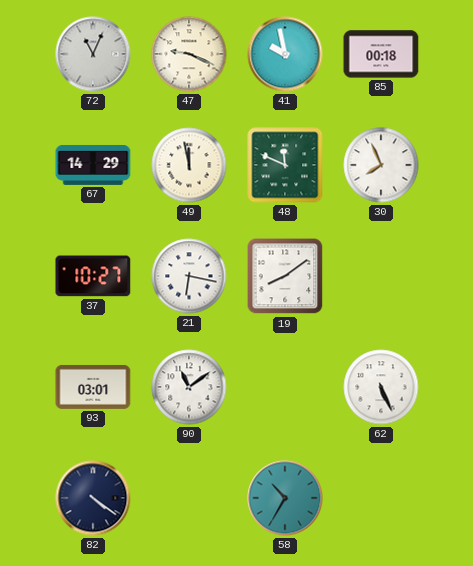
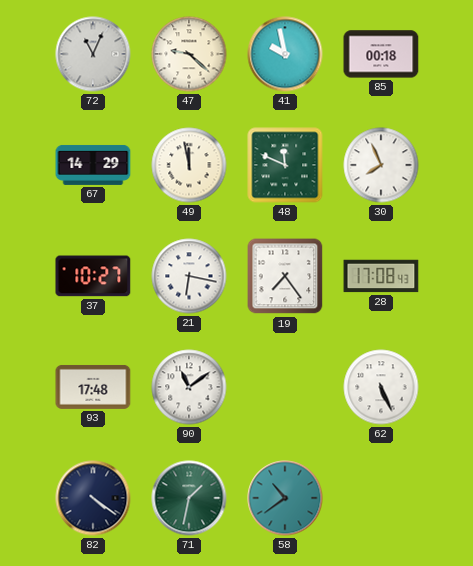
47: 9:19 -> 9:22 (189, 54)
19: 8:09 -> 7:24 (285, 276)
28: none -> 17:08 (381, 276)
93: 03:01 -> 17:48 (93, 387)
71: none -> 1:32 (189, 498)
58: 10:35 -> 10:39 (285, 498)
